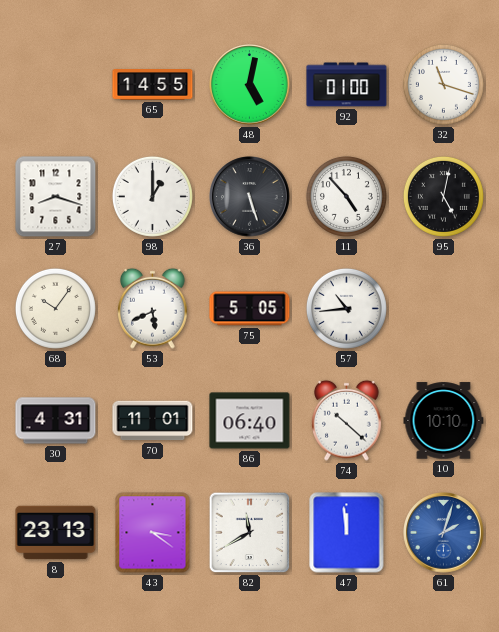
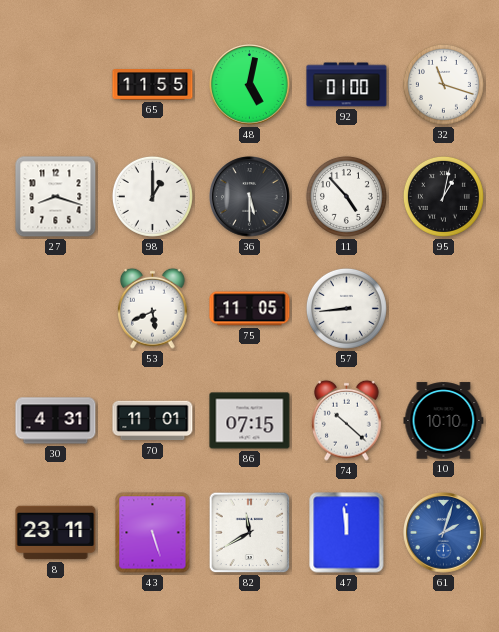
65: 14:55 -> 11:55 (153, 85)
36: 5:27 -> 5:30 (250, 197)
95: 5:02 -> 1:02 (443, 196)
68: 10:06 -> none (55, 308)
75: 5:05 -> 11:05 (250, 309)
57: 10:44 -> 8:44 (346, 308)
86: 06:40 -> 07:15 (250, 421)
8: 23:13 -> 23:11 (56, 533)
43: 3:21 -> 5:27 (153, 533)
